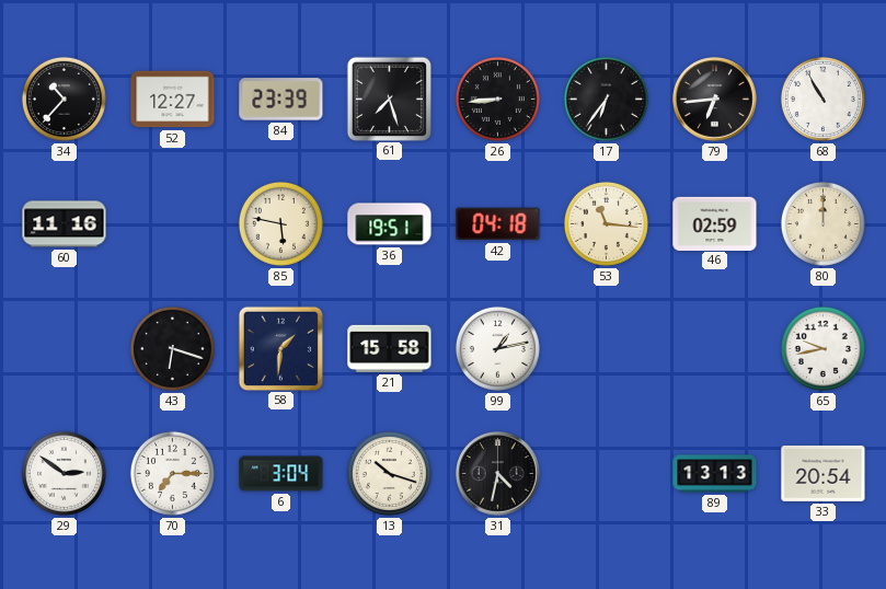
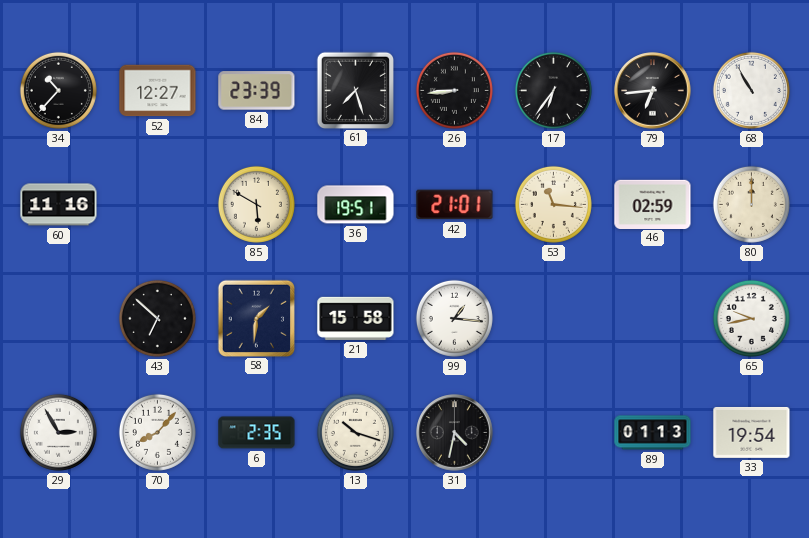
85: 5:47 -> 5:50 (256, 204)
42: 04:18 -> 21:01 (455, 205)
43: 6:18 -> 6:52 (157, 318)
99: 1:13 -> 1:16 (454, 318)
29: 2:51 -> 2:55 (58, 432)
70: 7:15 -> 8:07 (157, 432)
6: 3:04 -> 2:35 (257, 433)
89: 13:13 -> 01:13 (653, 433)
33: 20:54 -> 19:54 (752, 432)
